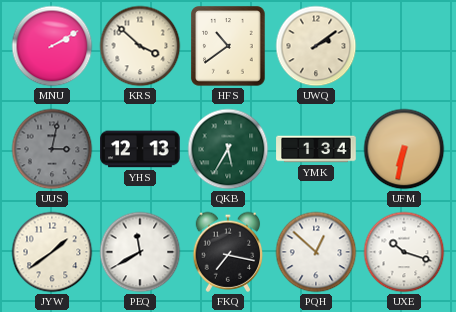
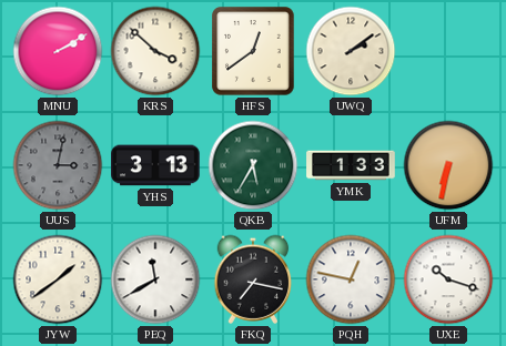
HFS: 10:39 -> 12:39 (253, 51)
YHS: 12:13 -> 3:13 (155, 165)
YMK: 1:34 -> 1:33 (351, 165)
PQH: 12:52 -> 12:47 (351, 279)
